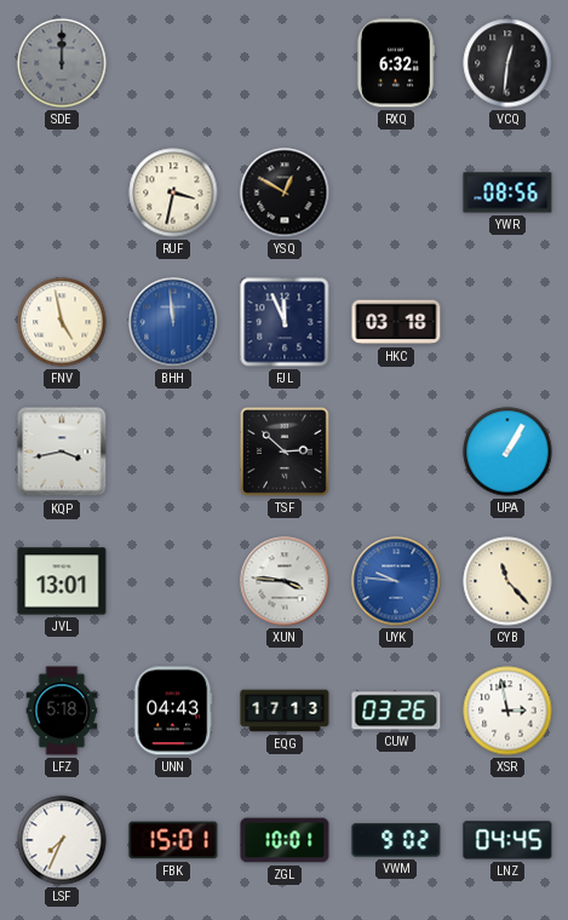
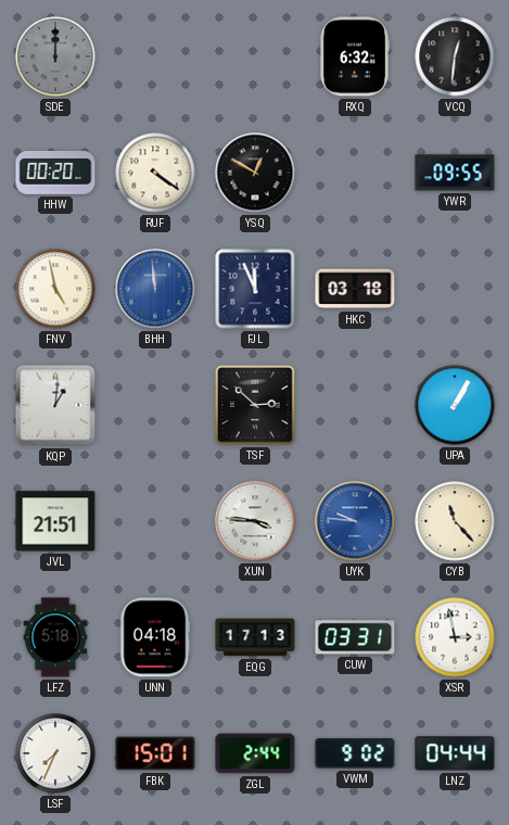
HHW: none -> 00:20 (55, 173)
RUF: 3:32 -> 4:21 (155, 173)
YWR: 08:56 -> 09:55 (455, 173)
KQP: 3:43 -> 1:01 (55, 405)
JVL: 13:01 -> 21:51 (55, 521)
UNN: 04:43 -> 04:18 (155, 637)
CUW: 03:26 -> 03:31 (355, 637)
ZGL: 10:01 -> 2:44 (255, 753)
LNZ: 04:45 -> 04:44 (455, 753)
